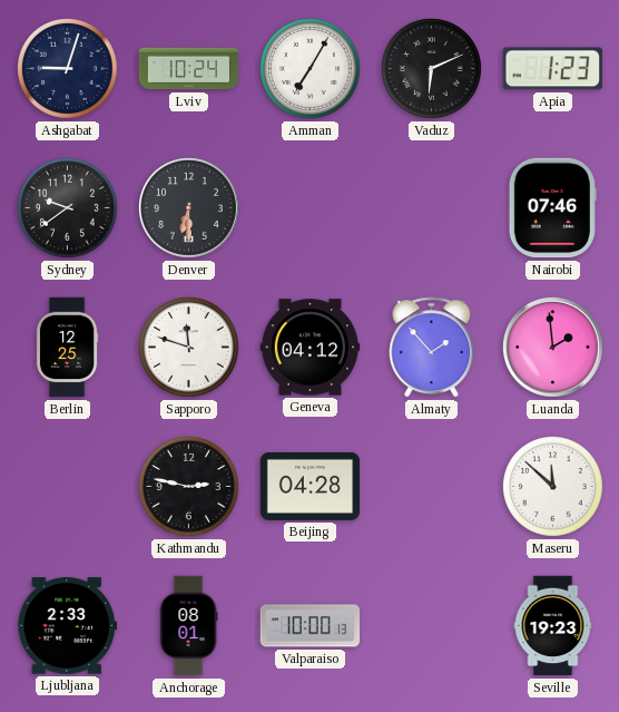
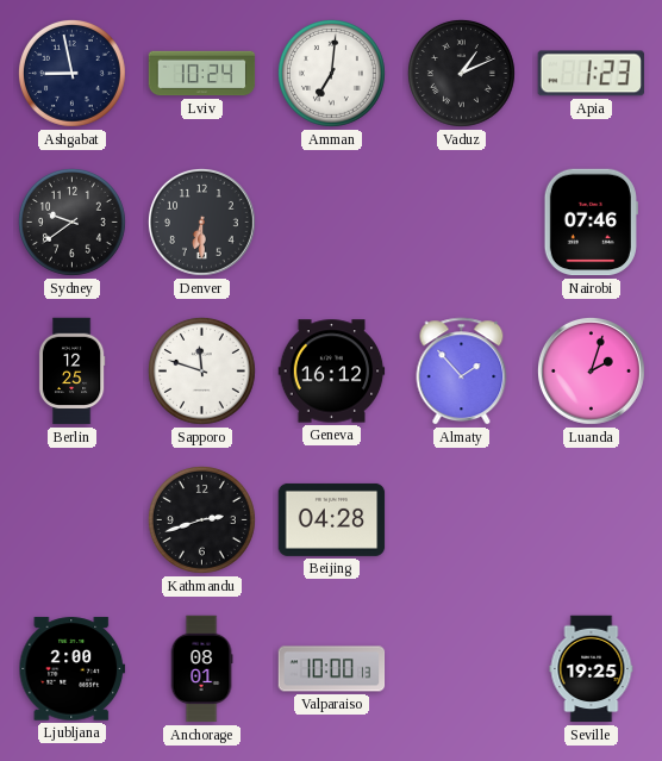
Ashgabat: 9:03 -> 8:58 (71, 73)
Amman: 7:05 -> 7:01 (331, 73)
Vaduz: 6:11 -> 1:11 (461, 73)
Geneva: 04:12 -> 16:12 (332, 372)
Luanda: 1:59 -> 2:03 (591, 370)
Kathmandu: 2:47 -> 2:42 (201, 519)
Maseru: 11:52 -> none (552, 486)
Ljubljana: 2:33 -> 2:00 (73, 669)
Seville: 19:23 -> 19:25 (592, 669)
